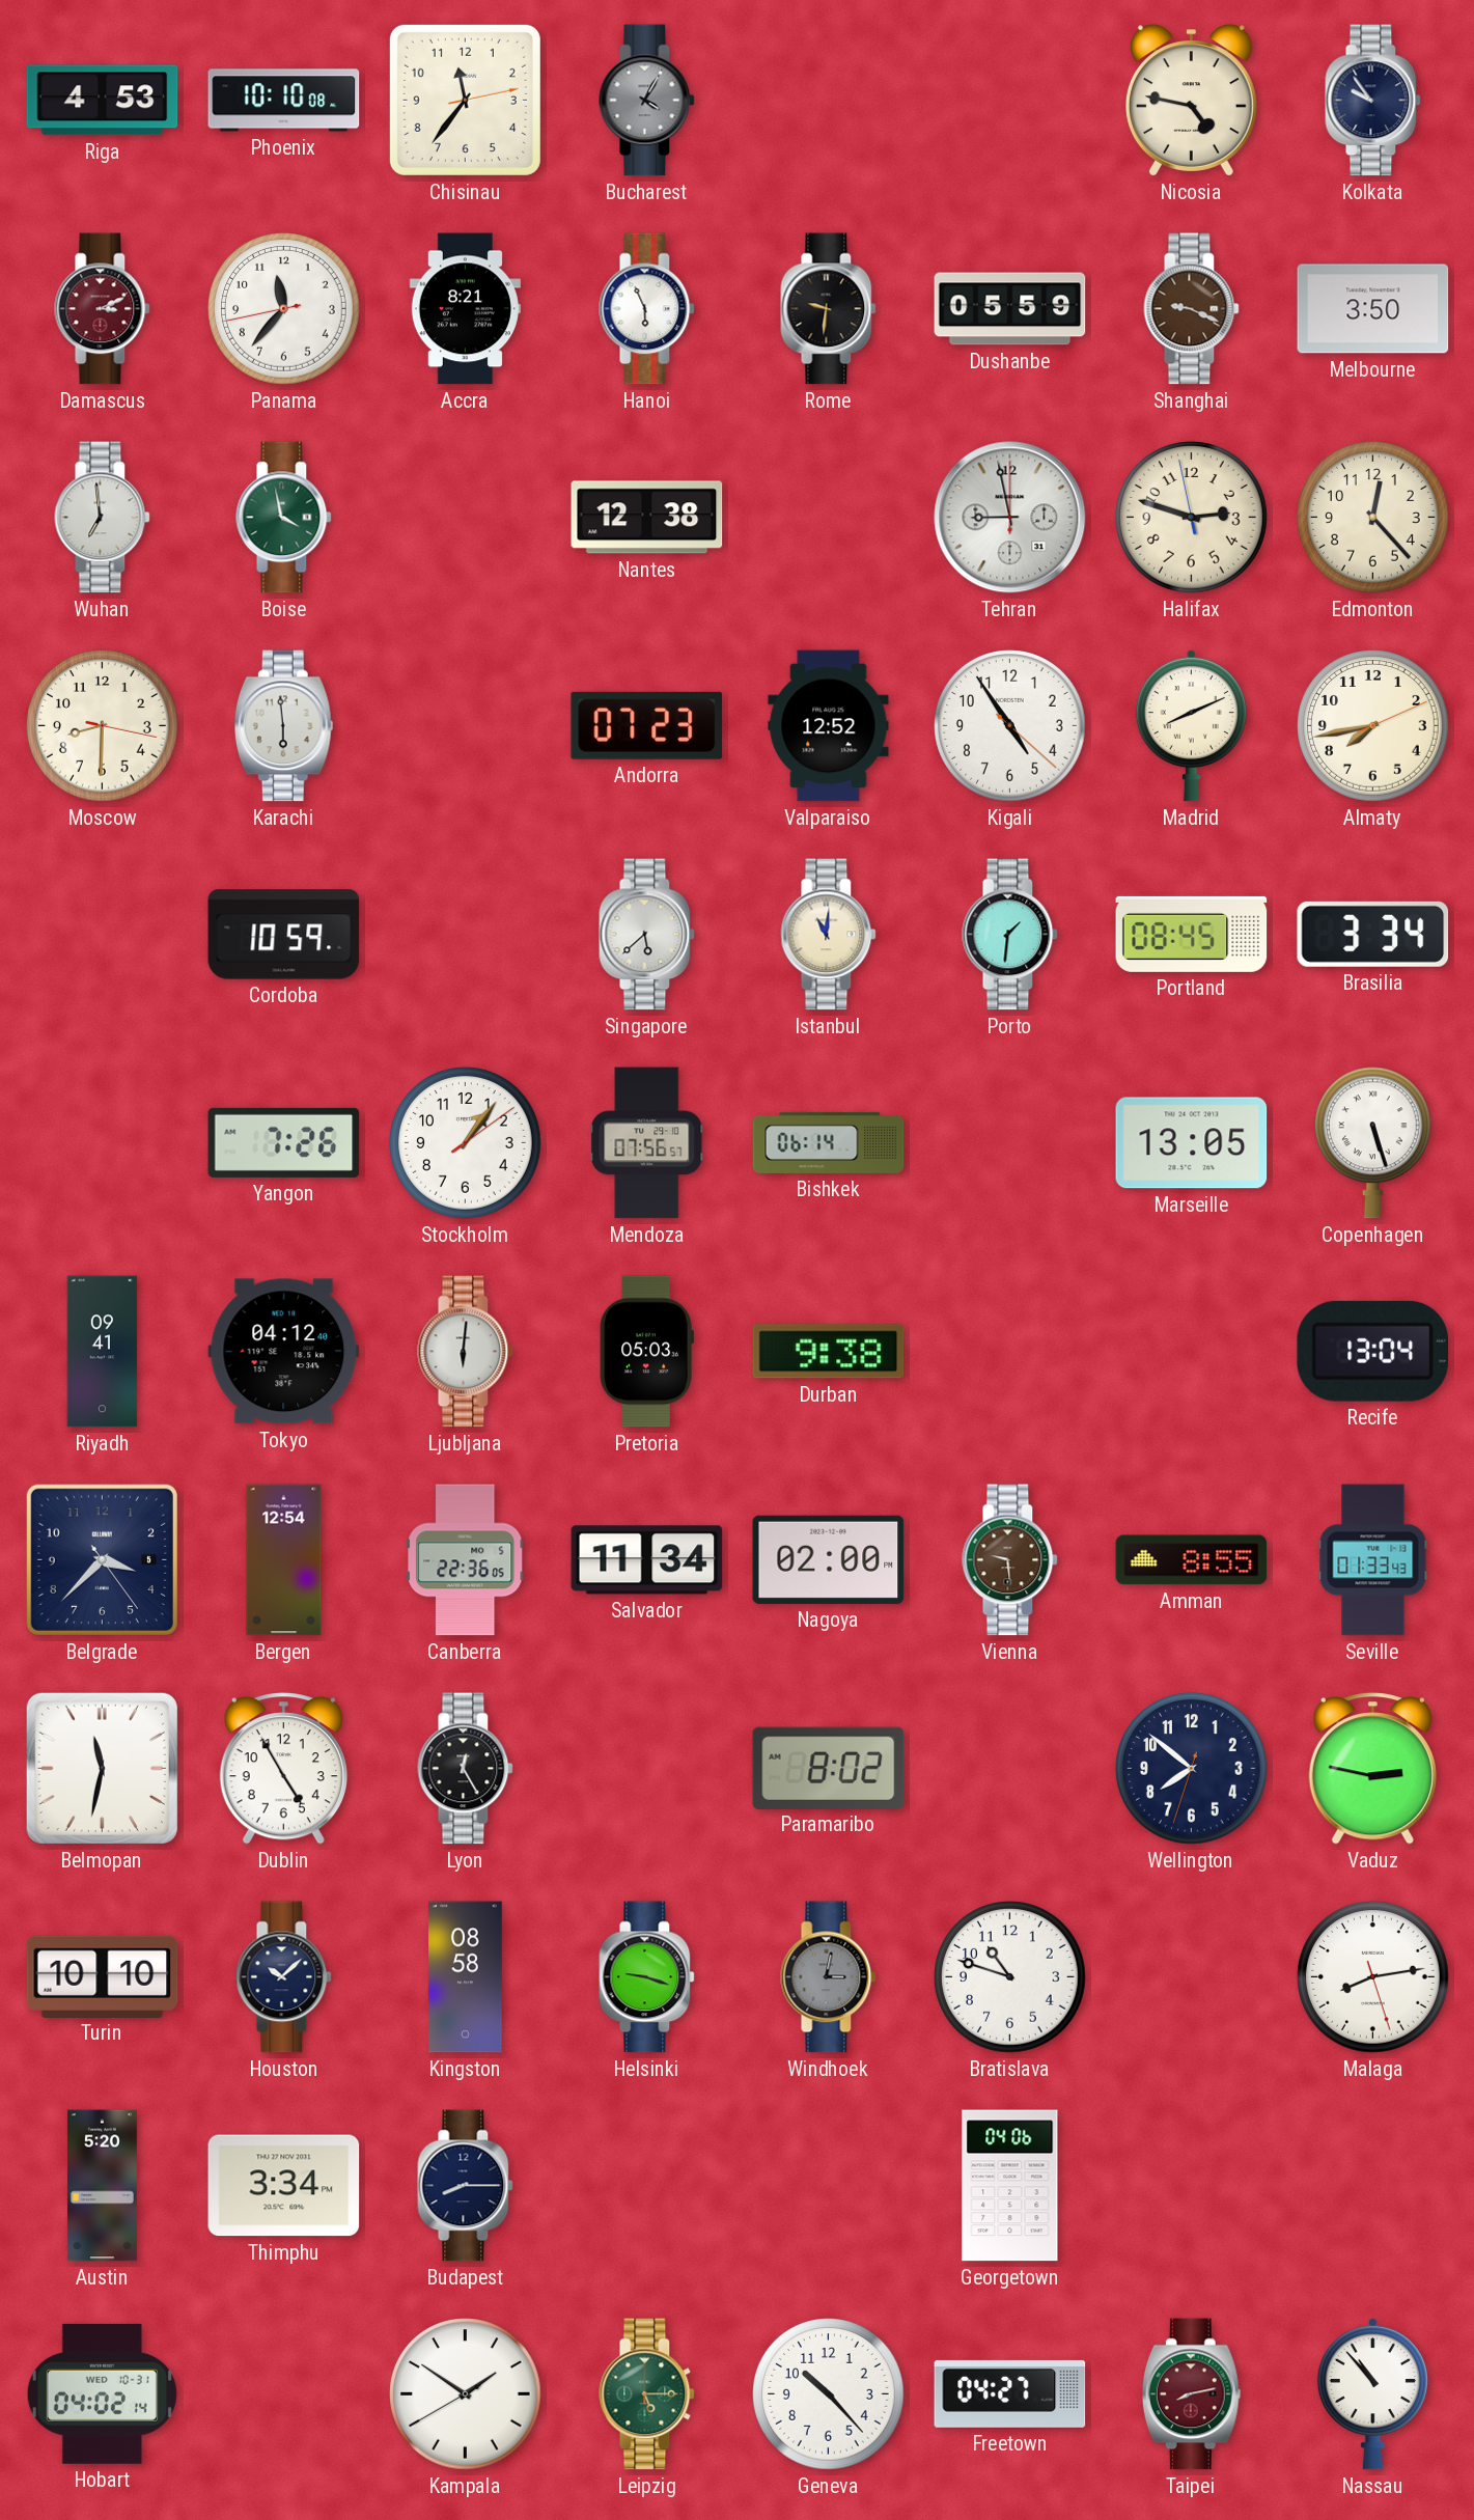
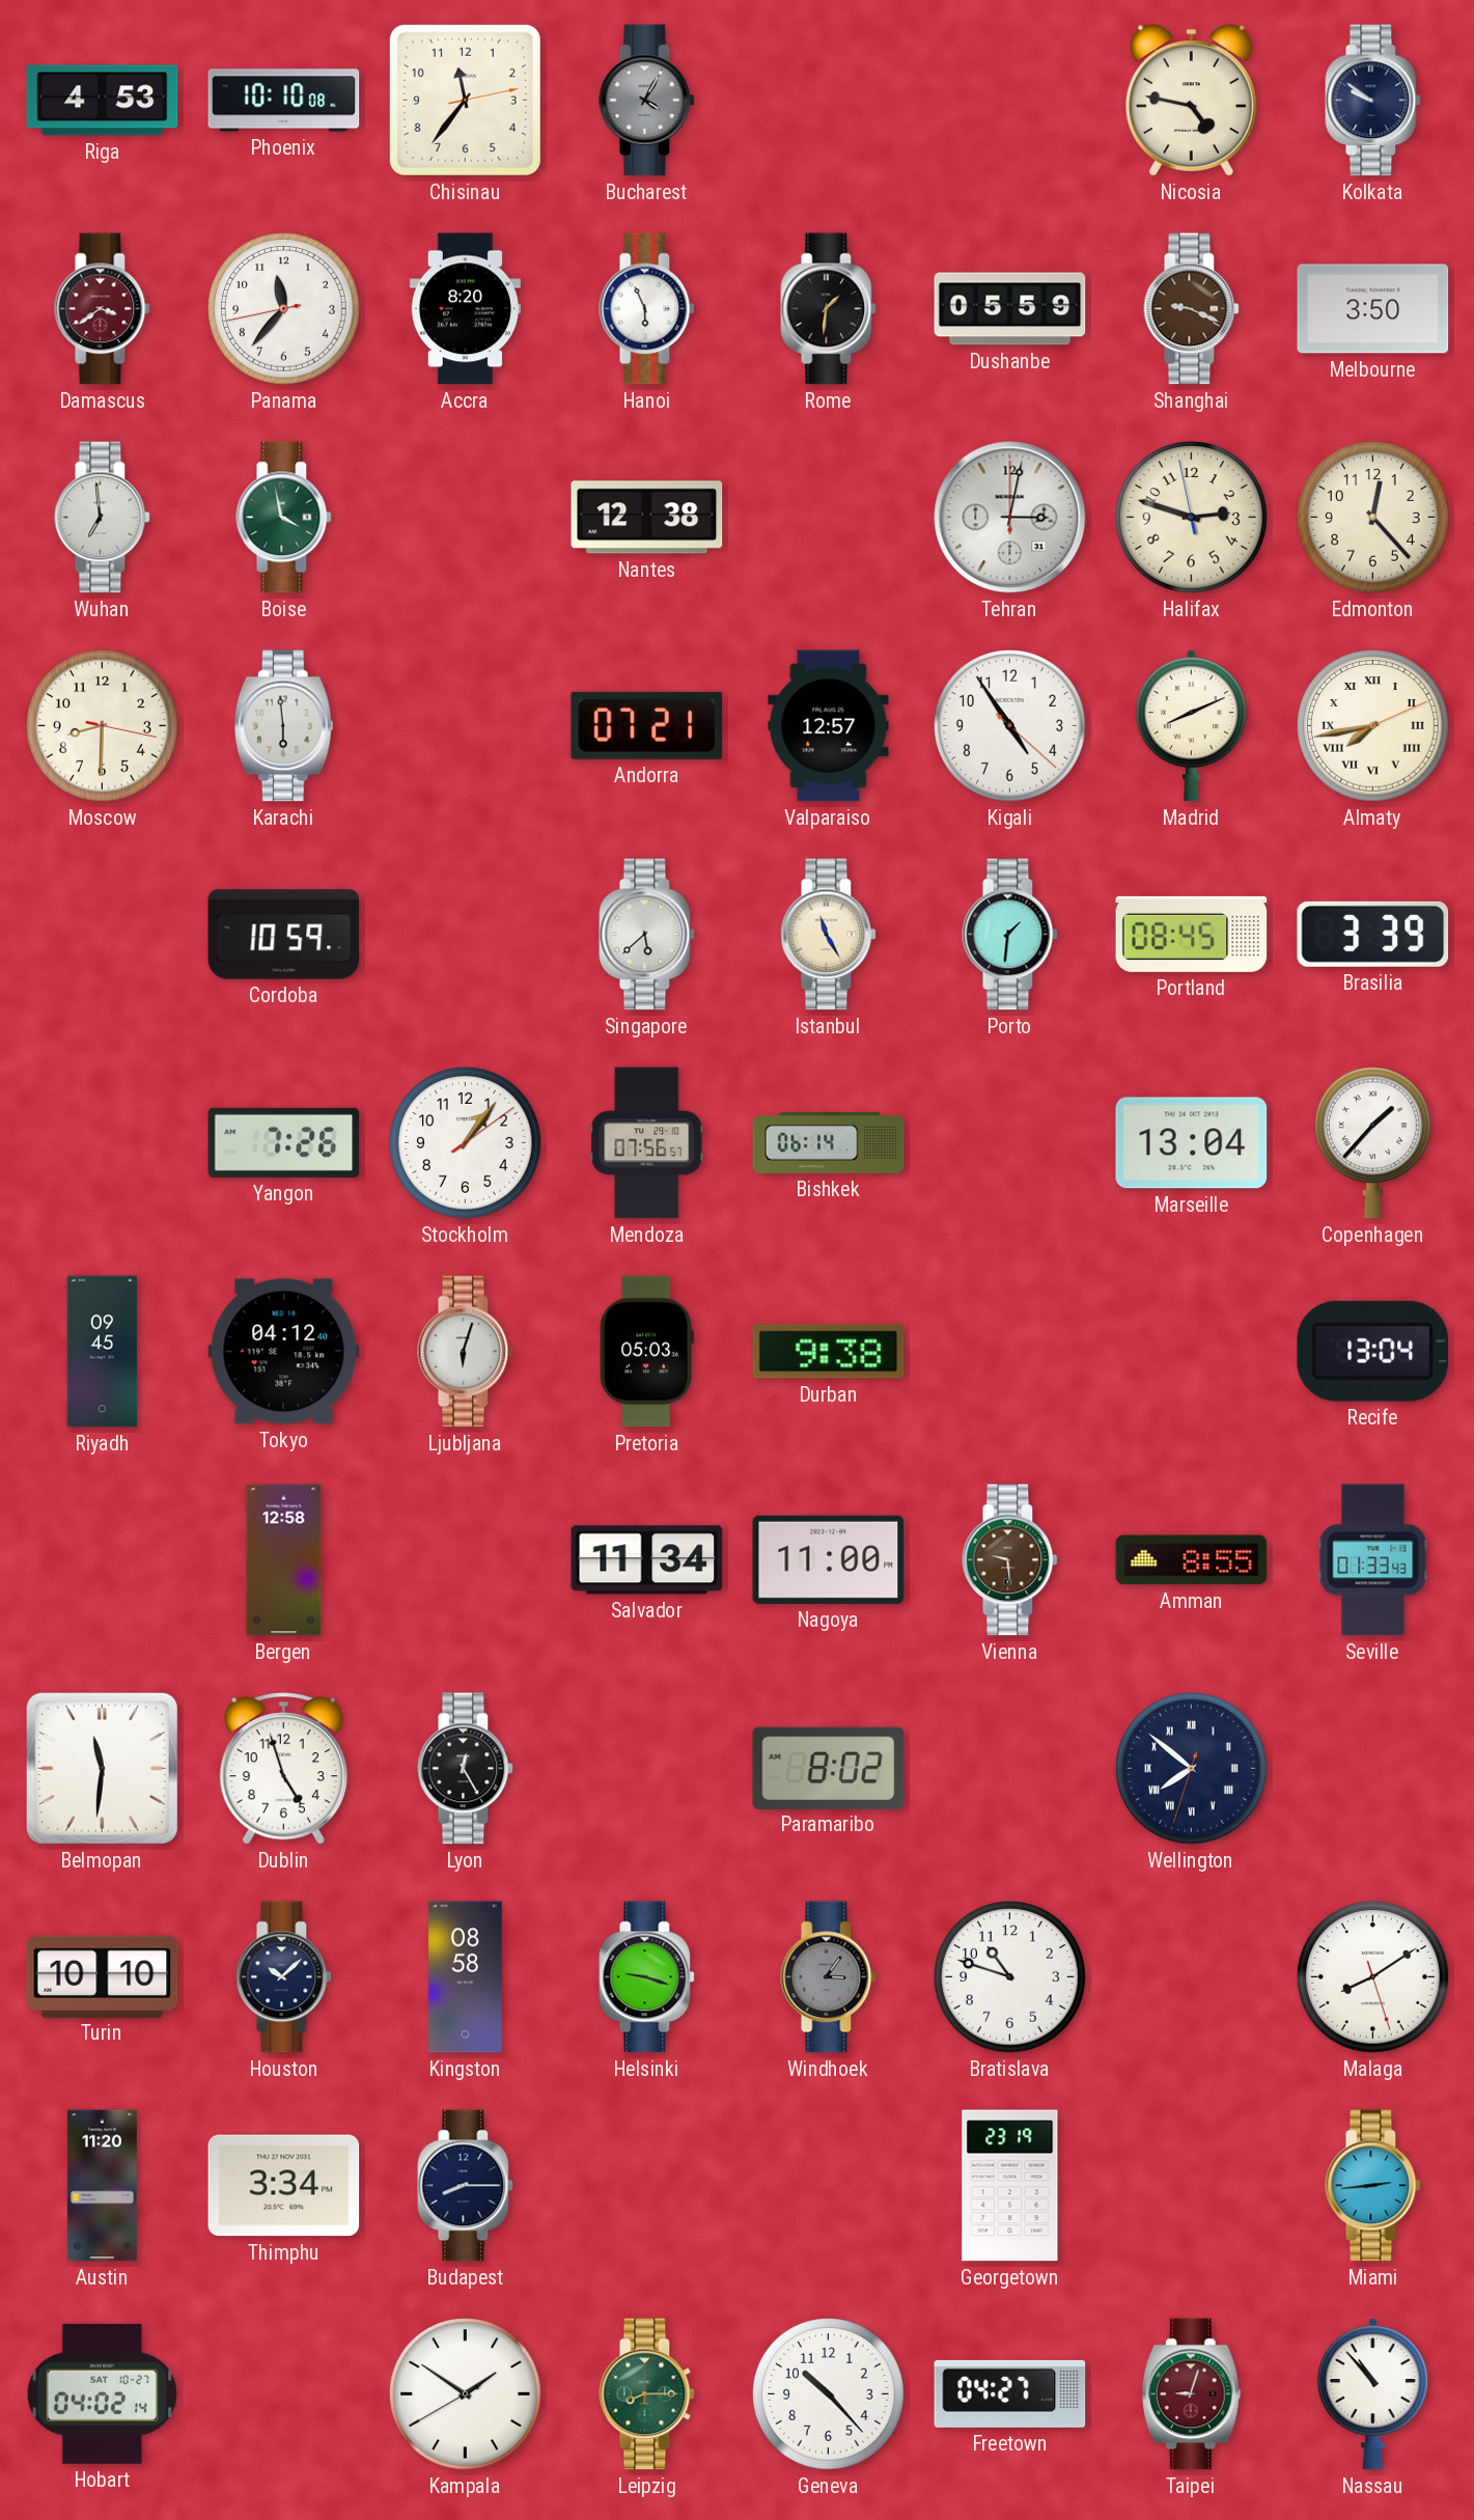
Kolkata: 9:54 -> 9:51 (1373, 101)
Damascus: 3:11 -> 3:39 (103, 309)
Accra: 8:21 -> 8:20 (465, 309)
Rome: 9:31 -> 1:31 (829, 309)
Tehran: 8:58 -> 3:02 (1010, 518)
Andorra: 07:23 -> 07:21 (647, 725)
Valparaiso: 12:52 -> 12:57 (829, 726)
Almaty numerals: Arabic -> Roman (1373, 726)
Istanbul: 11:01 -> 11:25 (829, 935)
Brasilia: 3:34 -> 3:39 (1373, 934)
Marseille: 13:05 -> 13:04 (1192, 1143)
Copenhagen: 5:27 -> 1:37 (1372, 1143)
Riyadh: 09:41 -> 09:45 (103, 1352)
Ljubljana: 6:01 -> 6:03 (466, 1352)
Belgrade: 3:37 -> none (102, 1559)
Bergen: 12:54 -> 12:58 (284, 1560)
Canberra: 22:36 -> none (466, 1560)
Nagoya: 02:00 -> 11:00 (829, 1559)
Belmopan: 11:32 -> 11:31 (102, 1768)
Dublin: 4:55 -> 4:57 (283, 1769)
Wellington numerals: Arabic -> Roman (1192, 1769)
Vaduz: 2:47 -> none (1372, 1769)
Windhoek: 3:02 -> 3:06 (829, 1977)
Malaga: 8:13 -> 8:09 (1373, 1977)
Austin: 5:20 -> 11:20 (102, 2186)
Georgetown: 04:06 -> 23:19 (1010, 2186)
Miami: none -> 2:44 (1373, 2186)
Hobart date: WED 10-31 -> SAT 10-27 (102, 2393)
Leipzig: 5:15 -> 8:15 (647, 2394)
Taipei: 8:13 -> 9:03 (1191, 2394)
